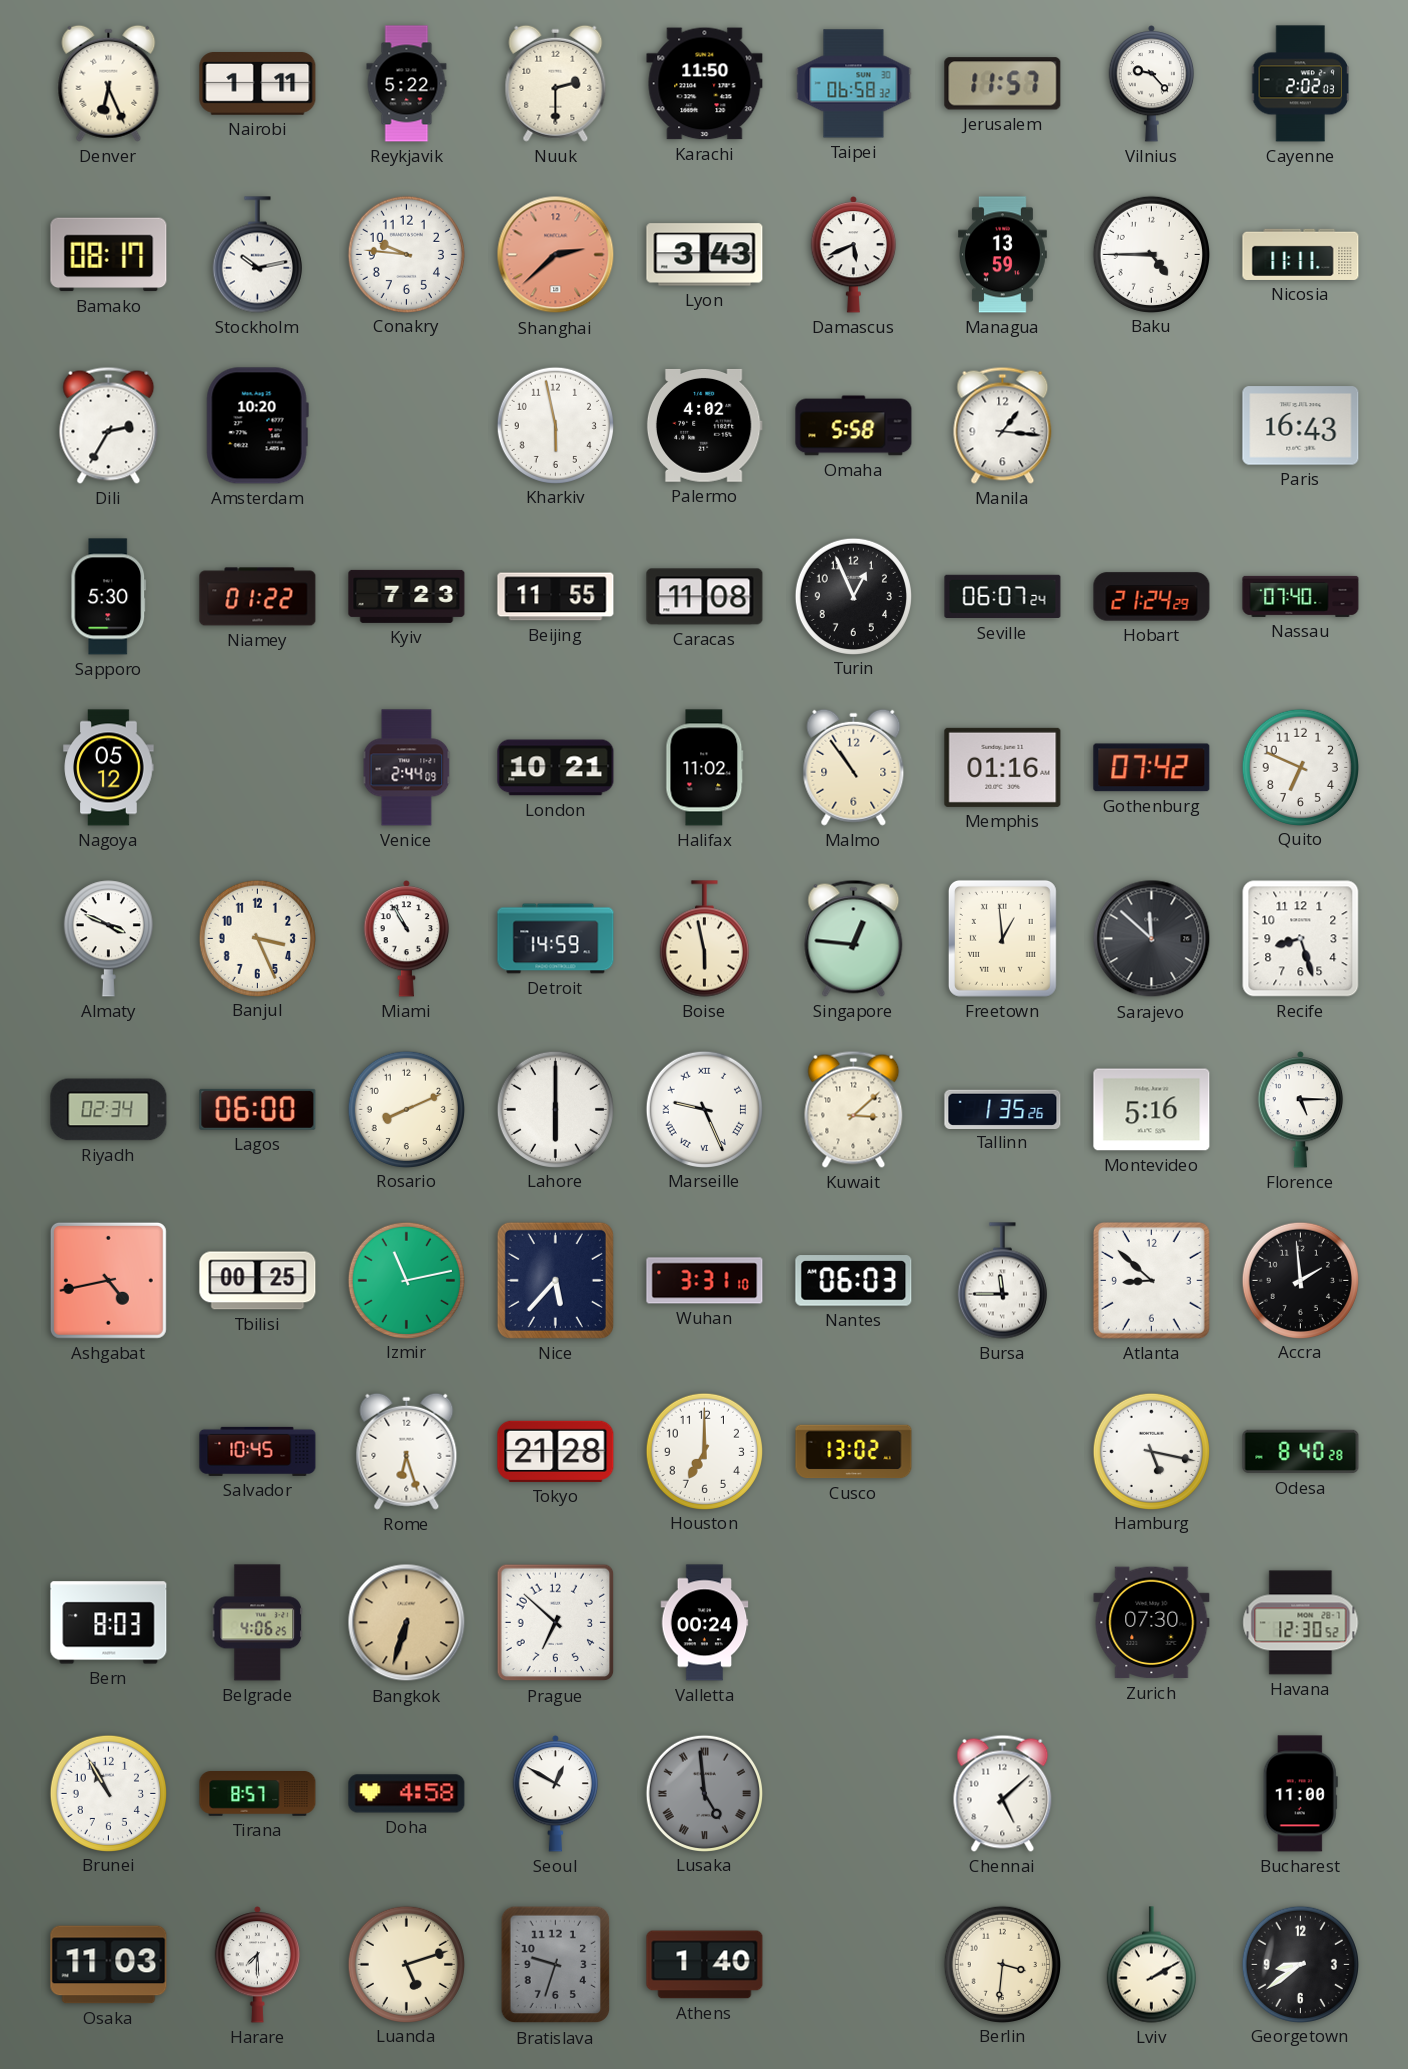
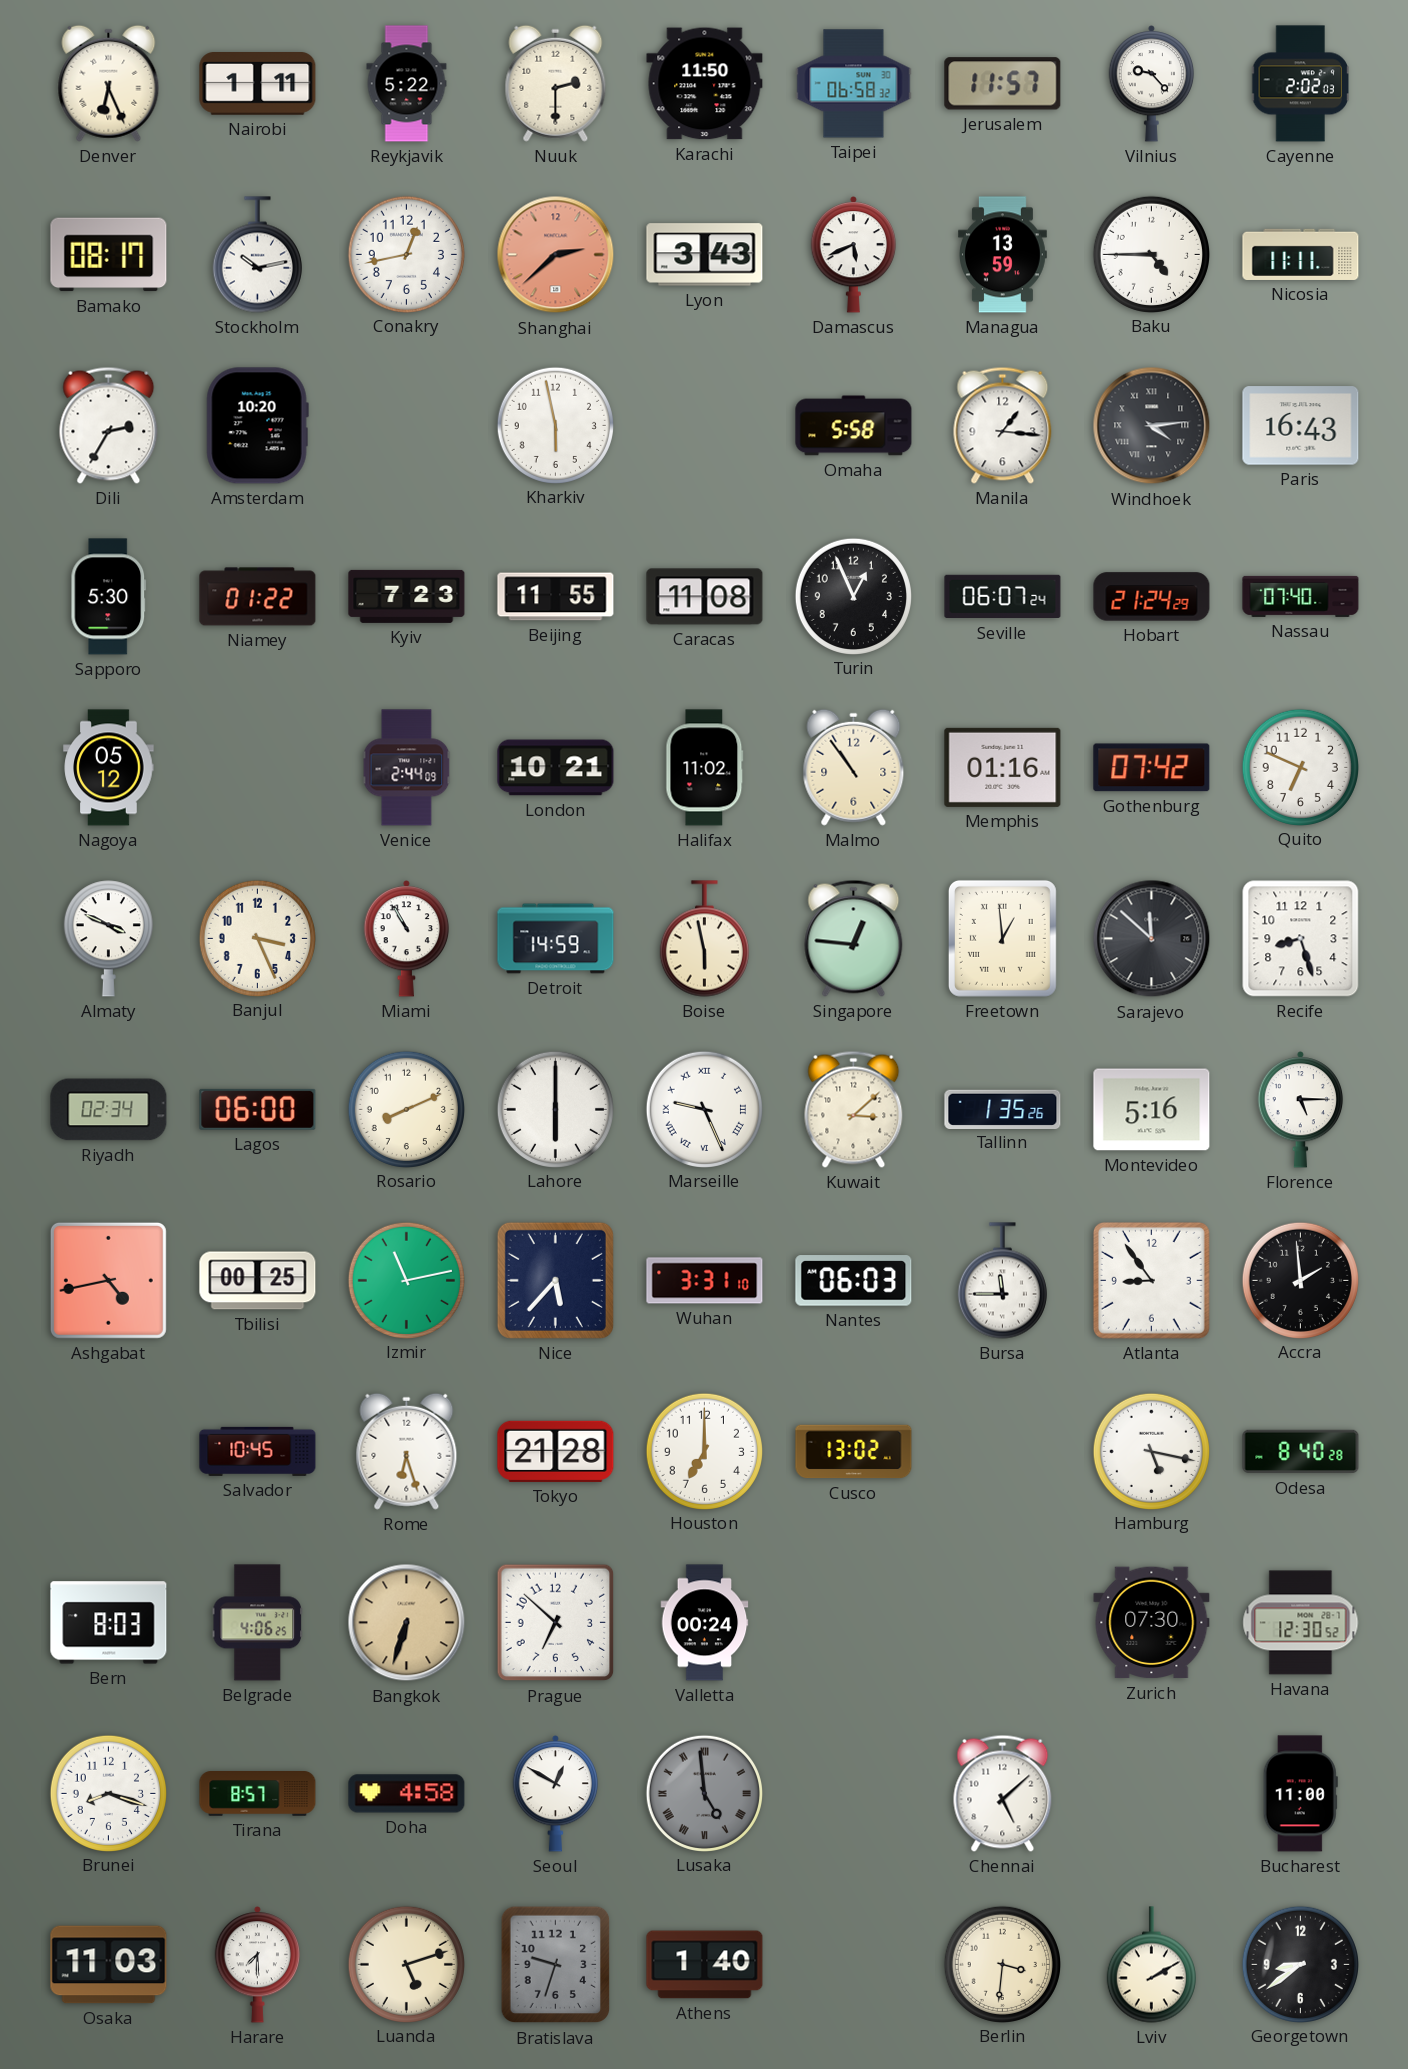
Conakry: 9:46 -> 12:43 (406, 254)
Palermo: 4:02 -> none (704, 425)
Windhoek: none -> 4:14 (1152, 426)
Atlanta: 8:52 -> 8:54 (1151, 1280)
Brunei: 10:55 -> 8:18 (108, 1793)
